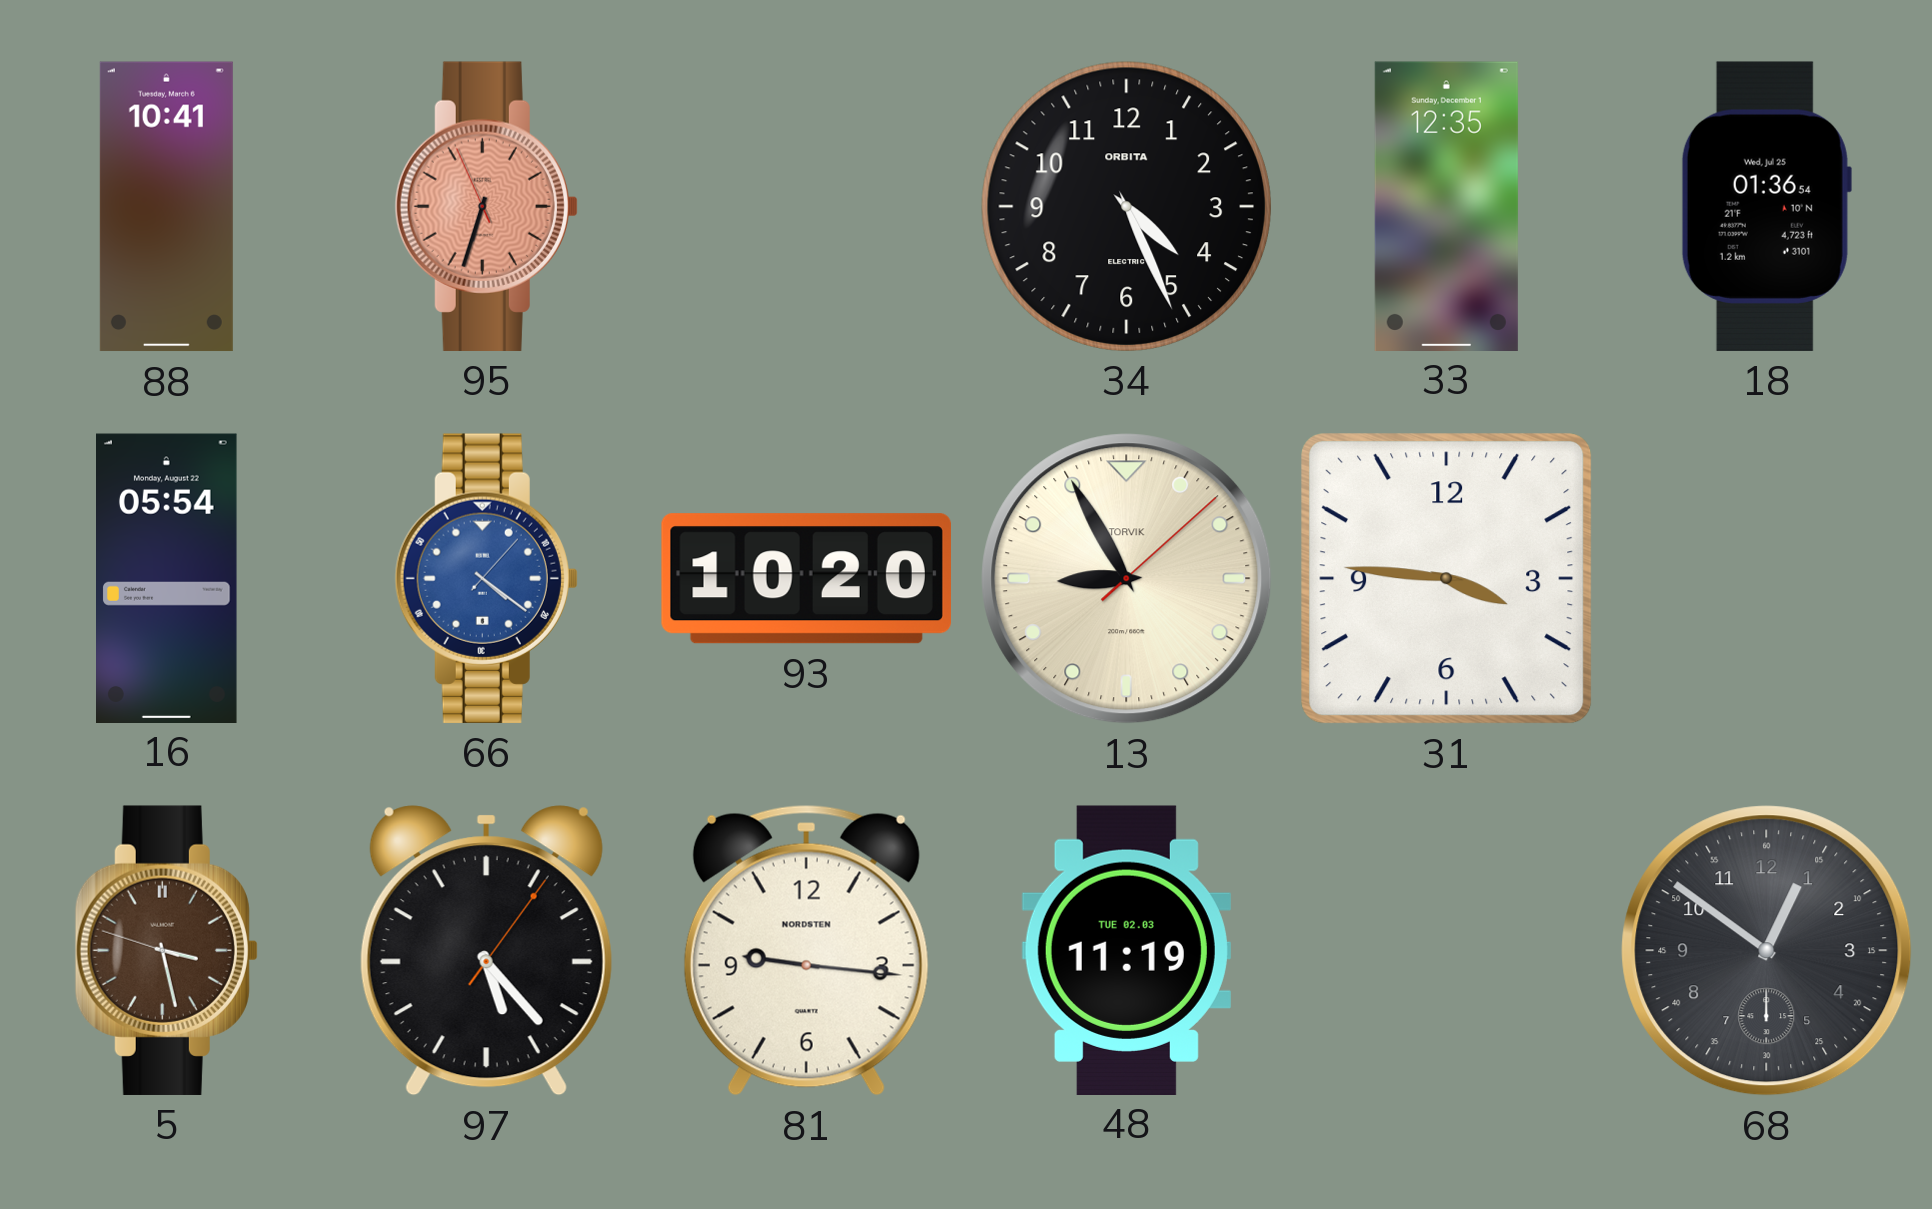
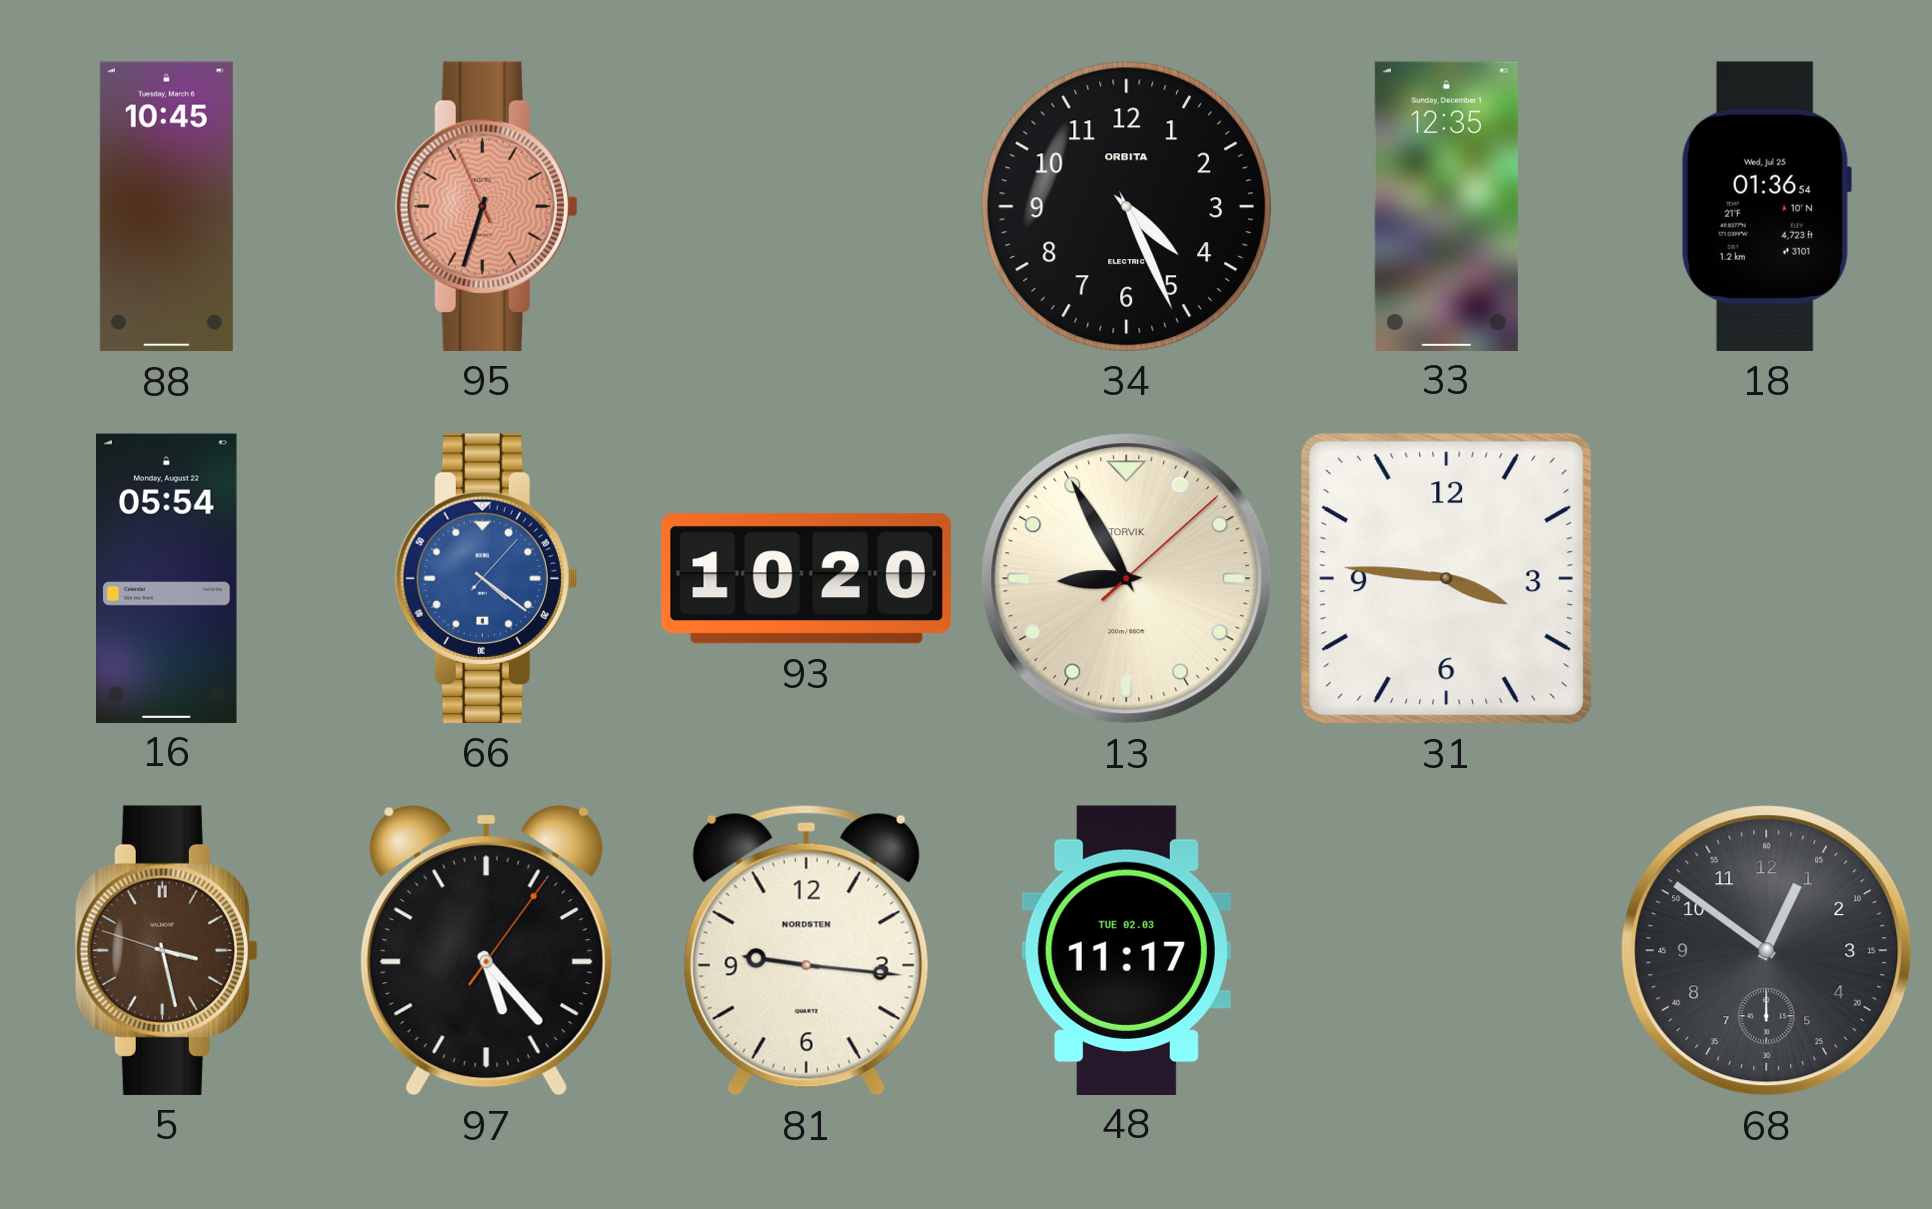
88: 10:41 -> 10:45 (166, 207)
48: 11:19 -> 11:17 (1126, 950)
